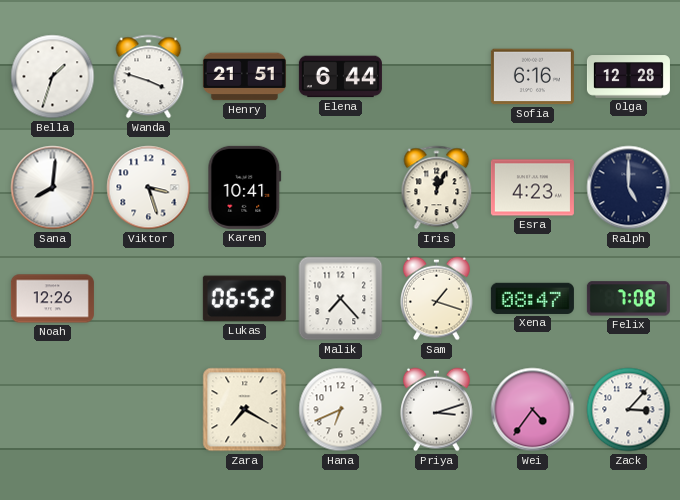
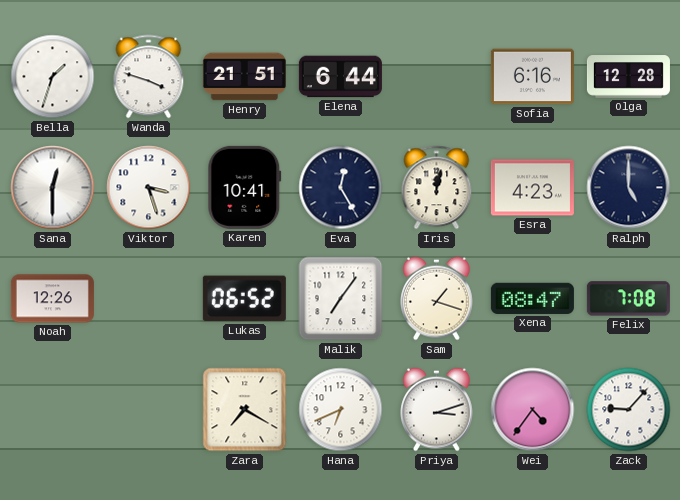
Sana: 8:01 -> 12:30 (53, 188)
Eva: none -> 12:25 (341, 188)
Iris: 12:04 -> 12:02 (437, 188)
Malik: 7:23 -> 7:06 (341, 299)
Zack: 3:07 -> 9:07 (629, 410)
